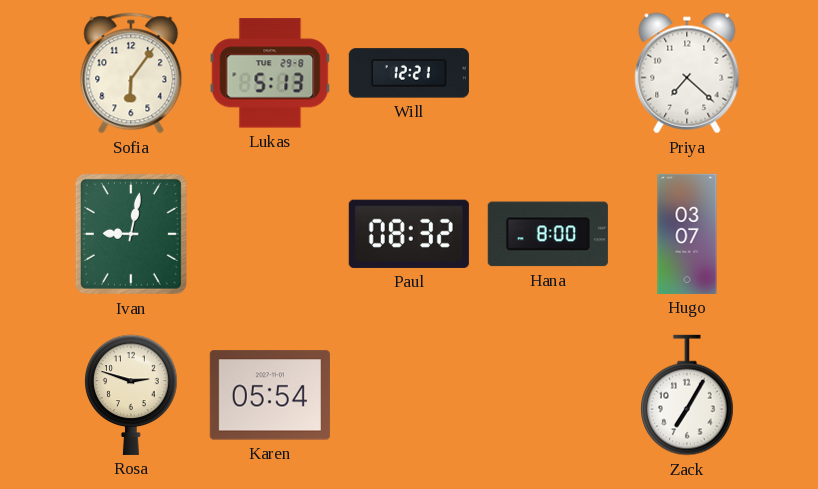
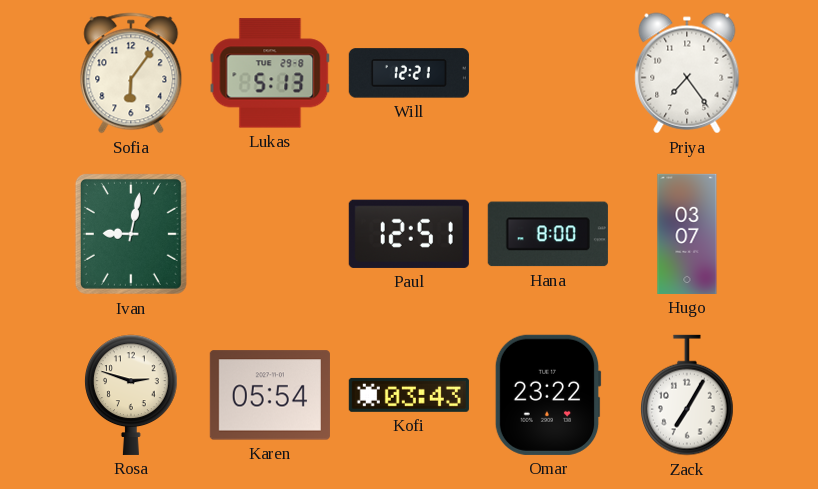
Priya: 7:22 -> 7:24 (687, 73)
Paul: 08:32 -> 12:51 (409, 234)
Kofi: none -> 03:43 (409, 395)
Omar: none -> 23:22 (548, 395)
